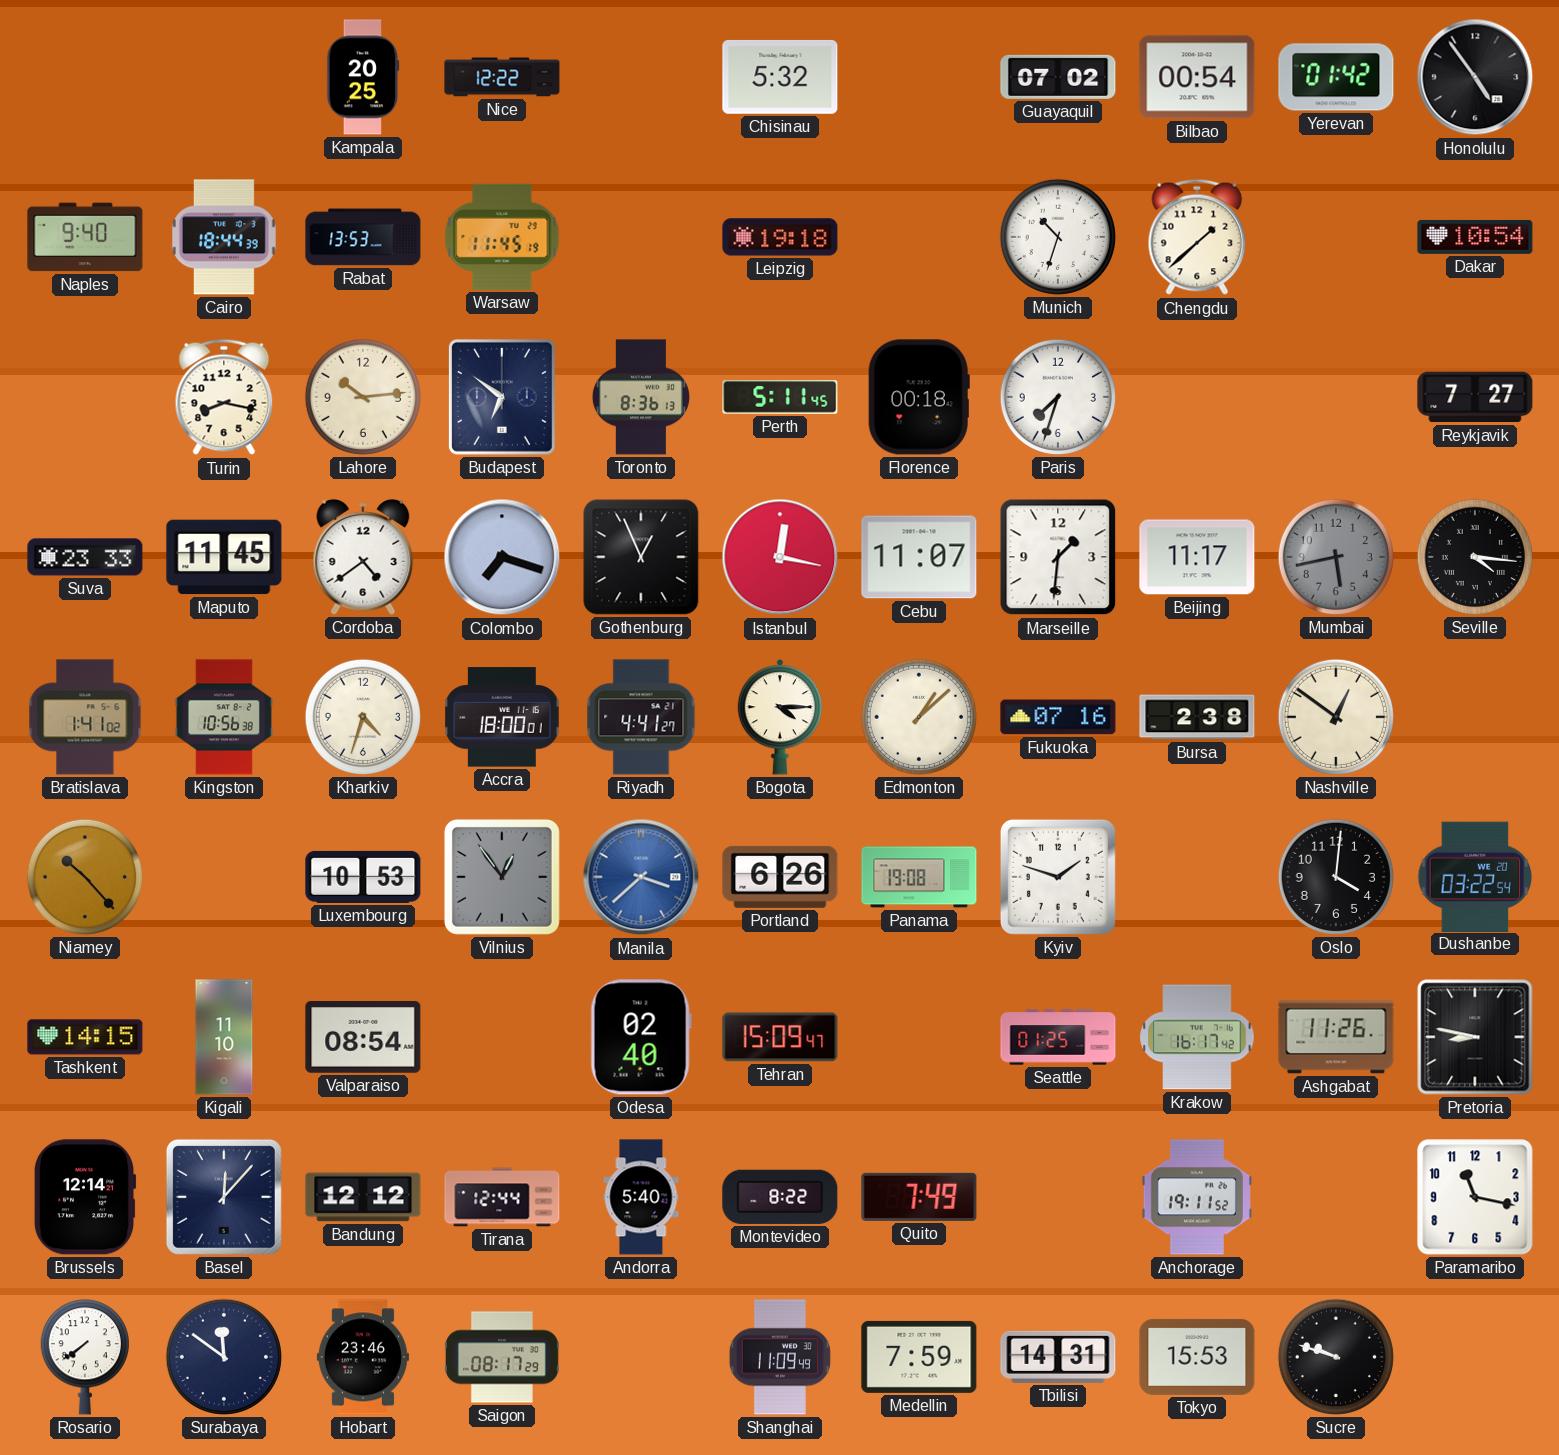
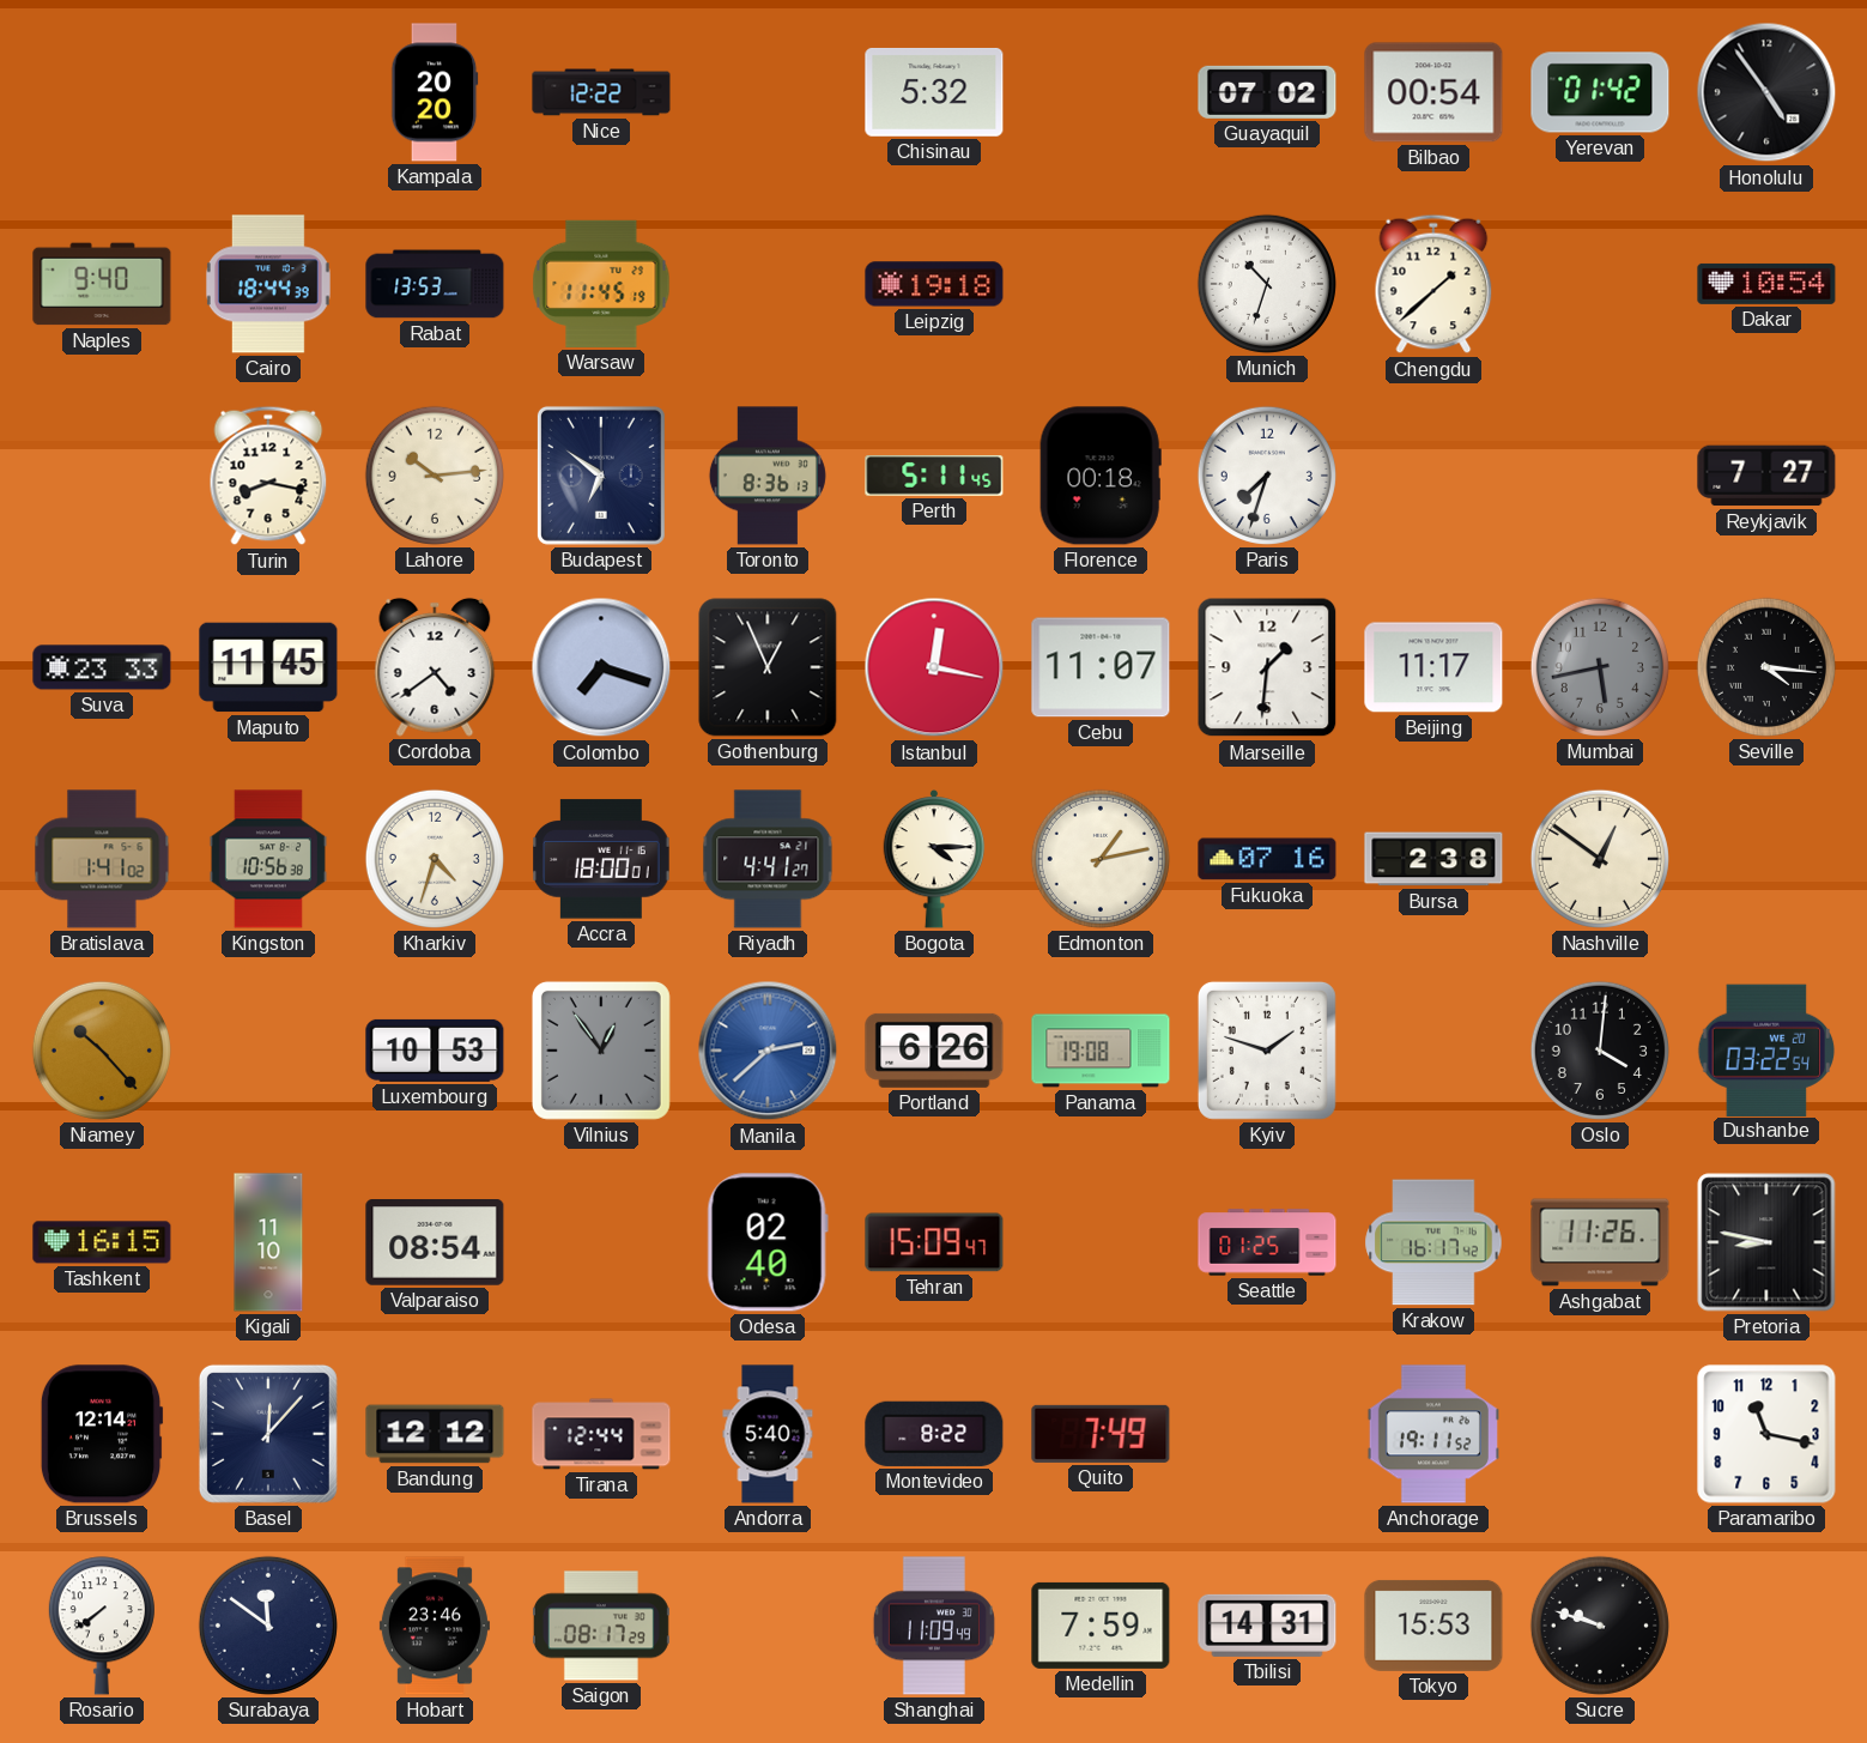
Kampala: 20:25 -> 20:20 (435, 92)
Edmonton: 1:08 -> 1:13 (1101, 859)
Manila: 3:38 -> 2:38 (768, 1051)
Tashkent: 14:15 -> 16:15 (102, 1242)
